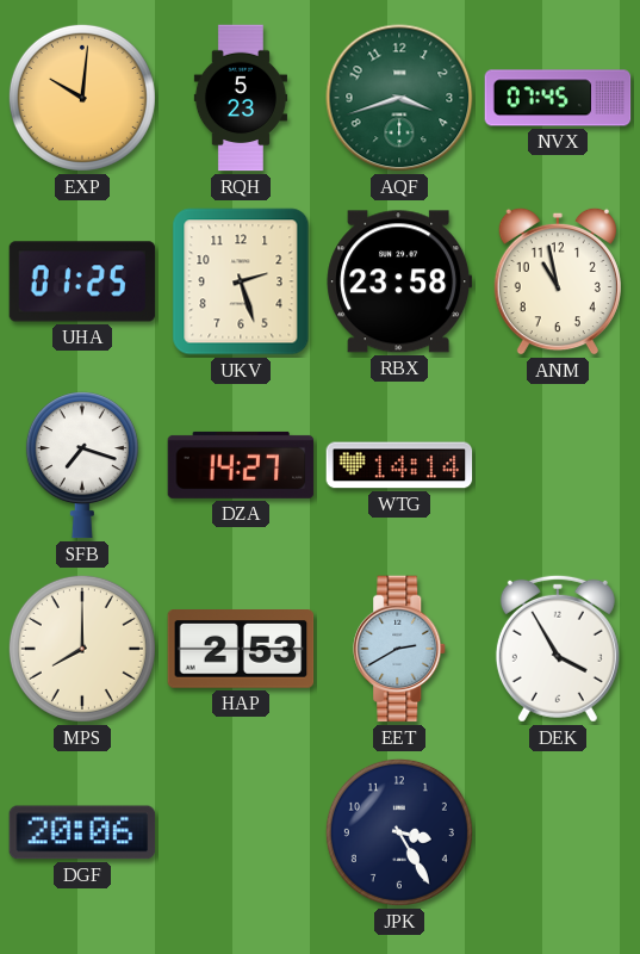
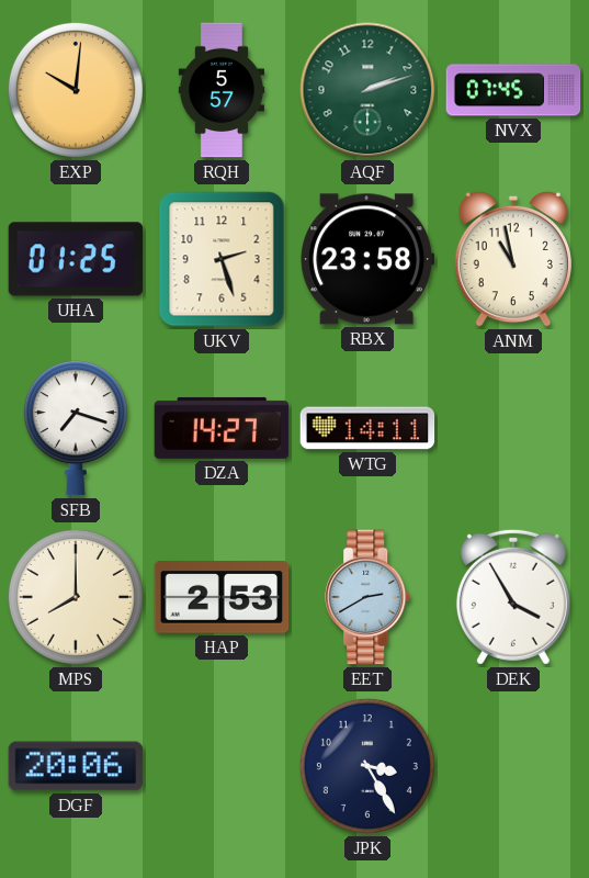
RQH: 5:23 -> 5:57 (220, 90)
AQF: 3:42 -> 2:12 (367, 90)
WTG: 14:14 -> 14:11 (367, 428)
